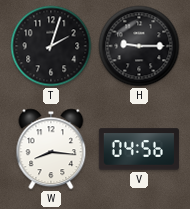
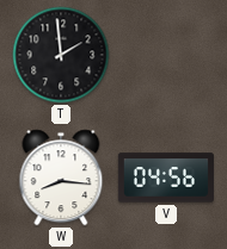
T: 2:03 -> 1:59 (61, 55)
H: 9:15 -> none (139, 46)
